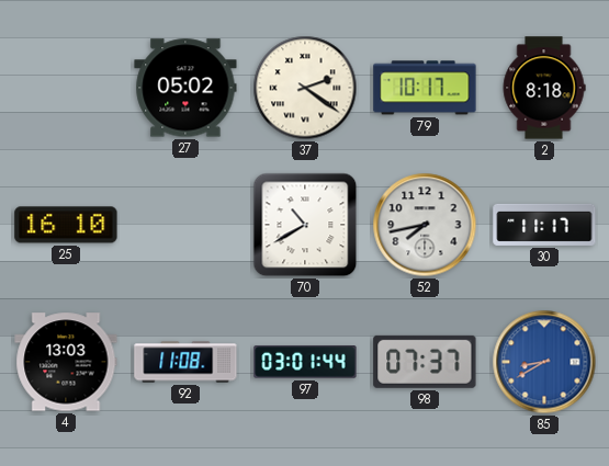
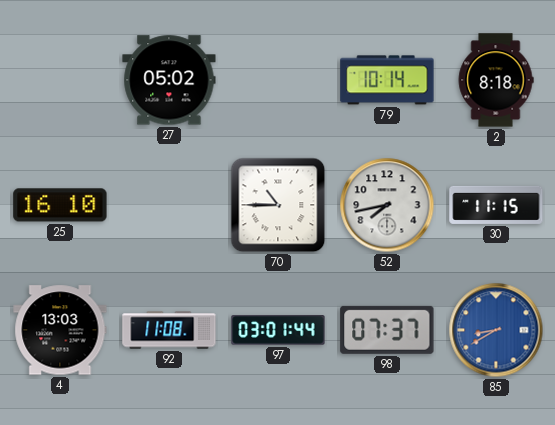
37: 2:21 -> none (305, 88)
79: 10:17 -> 10:14 (387, 80)
70: 10:40 -> 10:45 (278, 205)
30: 11:17 -> 11:15 (496, 205)
